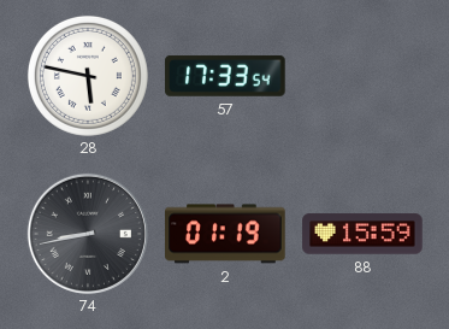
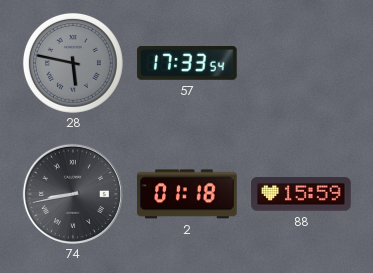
28 dial: white -> grey (73, 63)
2: 01:19 -> 01:18 (187, 194)
